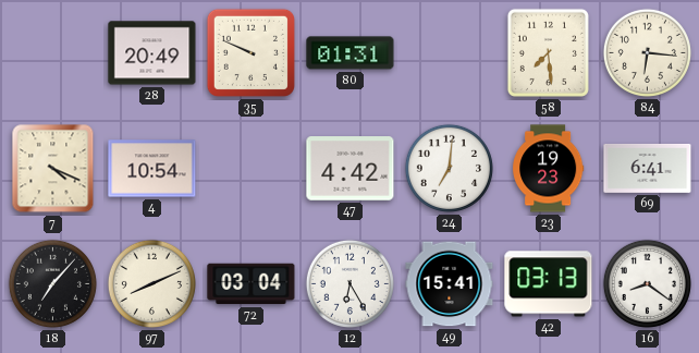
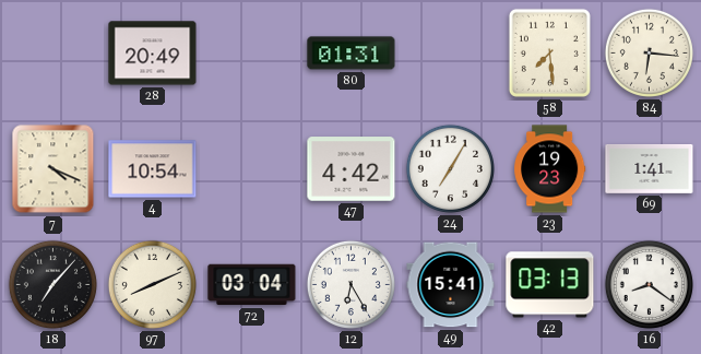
35: 9:49 -> none (250, 52)
24: 7:01 -> 7:05 (450, 168)
69: 6:41 -> 1:41 (650, 169)
